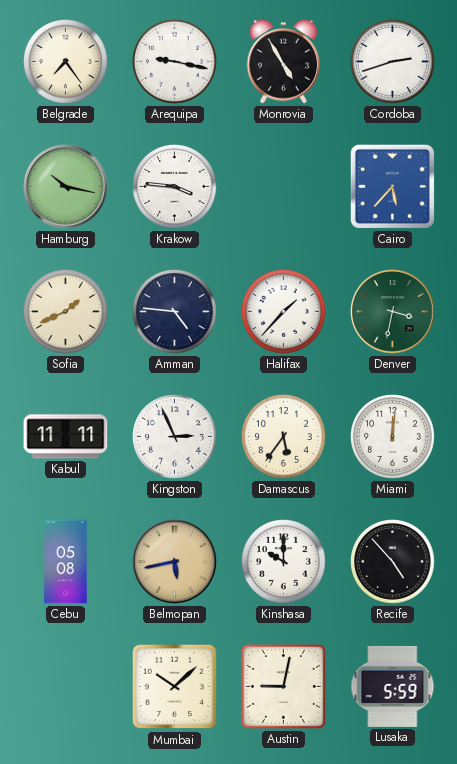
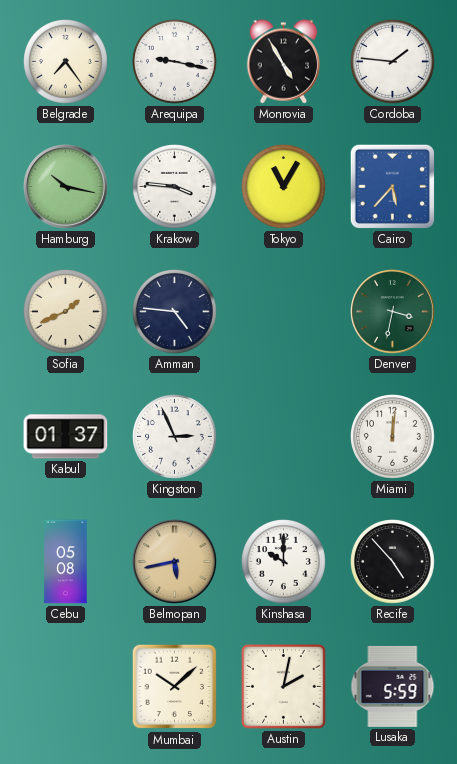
Cordoba: 2:42 -> 1:46 (393, 62)
Tokyo: none -> 11:05 (284, 187)
Halifax: 1:37 -> none (284, 312)
Kabul: 11:11 -> 01:37 (66, 437)
Damascus: 5:36 -> none (284, 437)
Austin: 9:02 -> 2:02 (284, 687)
